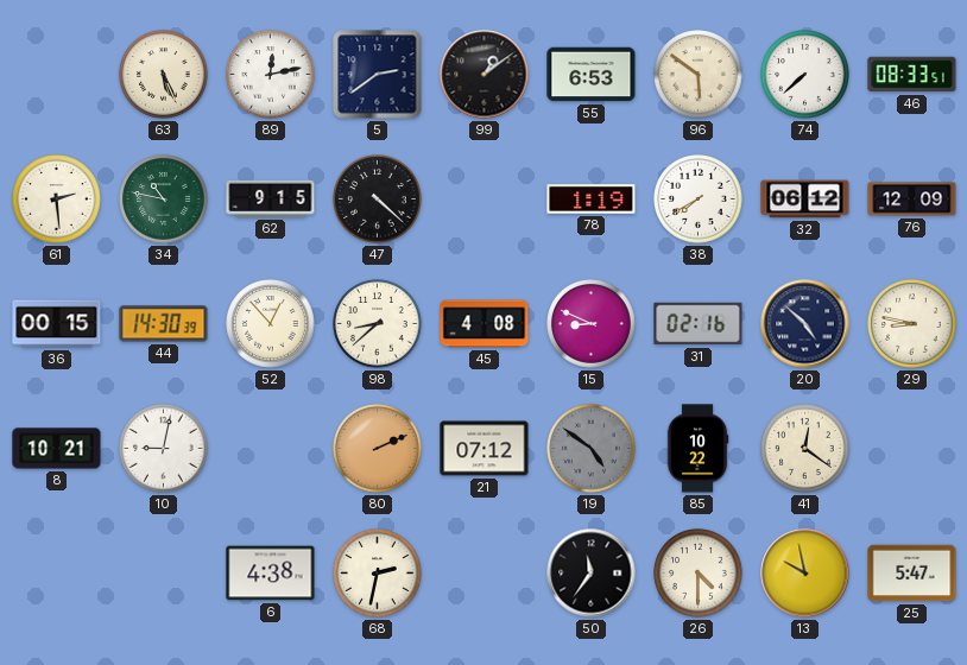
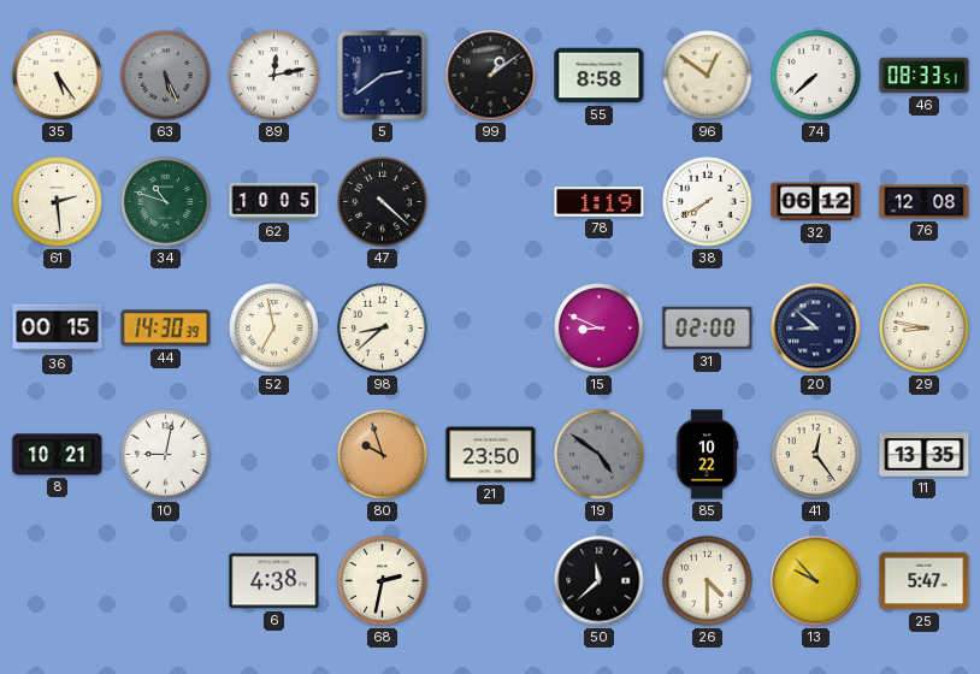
35: none -> 5:24 (58, 76)
63 dial: cream -> grey (166, 76)
55: 6:53 -> 8:58 (600, 76)
96: 5:51 -> 12:51 (708, 76)
34: 10:47 -> 10:48 (166, 202)
62: 9:15 -> 10:05 (274, 201)
76: 12:09 -> 12:08 (925, 202)
52: 12:53 -> 6:58 (274, 329)
45: 4:08 -> none (485, 324)
31: 02:16 -> 02:00 (708, 329)
20: 4:52 -> 8:52 (816, 329)
80: 2:11 -> 9:57 (383, 455)
21: 07:12 -> 23:50 (491, 455)
41: 12:21 -> 12:24 (816, 455)
11: none -> 13:35 (925, 455)
50: 11:36 -> 11:38 (600, 581)
13: 9:58 -> 9:53 (816, 581)
